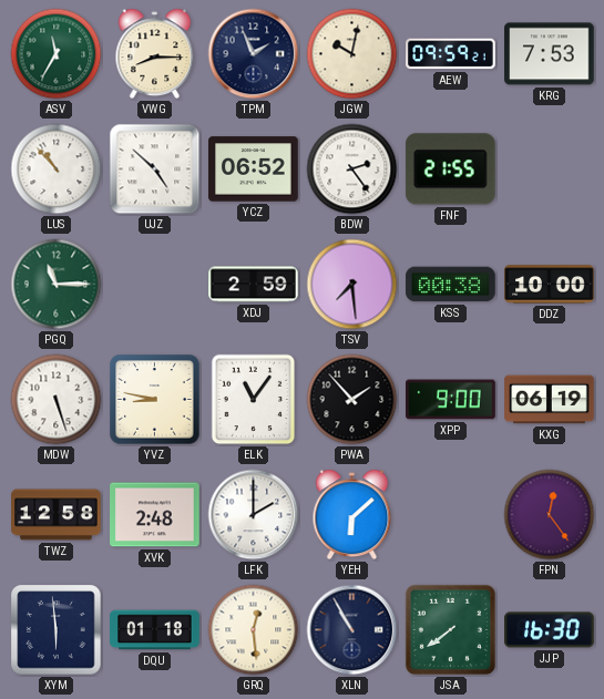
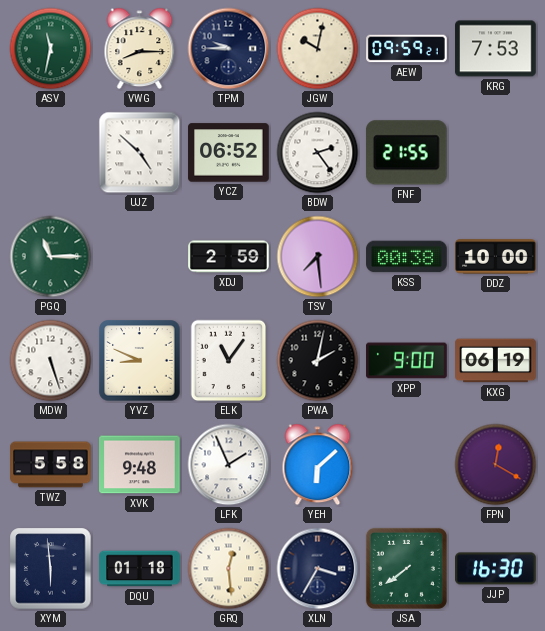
ASV: 11:35 -> 11:32 (51, 49)
TPM: 1:56 -> 9:45 (229, 49)
LUS: 10:53 -> none (57, 169)
YVZ: 8:47 -> 8:49 (140, 361)
PWA: 1:53 -> 2:02 (318, 361)
TWZ: 12:58 -> 5:58 (51, 465)
XVK: 2:48 -> 9:48 (140, 465)
LFK: 2:00 -> 1:56 (229, 465)
FPN: 12:24 -> 12:20 (496, 465)
XLN: 10:55 -> 3:35 (318, 569)
